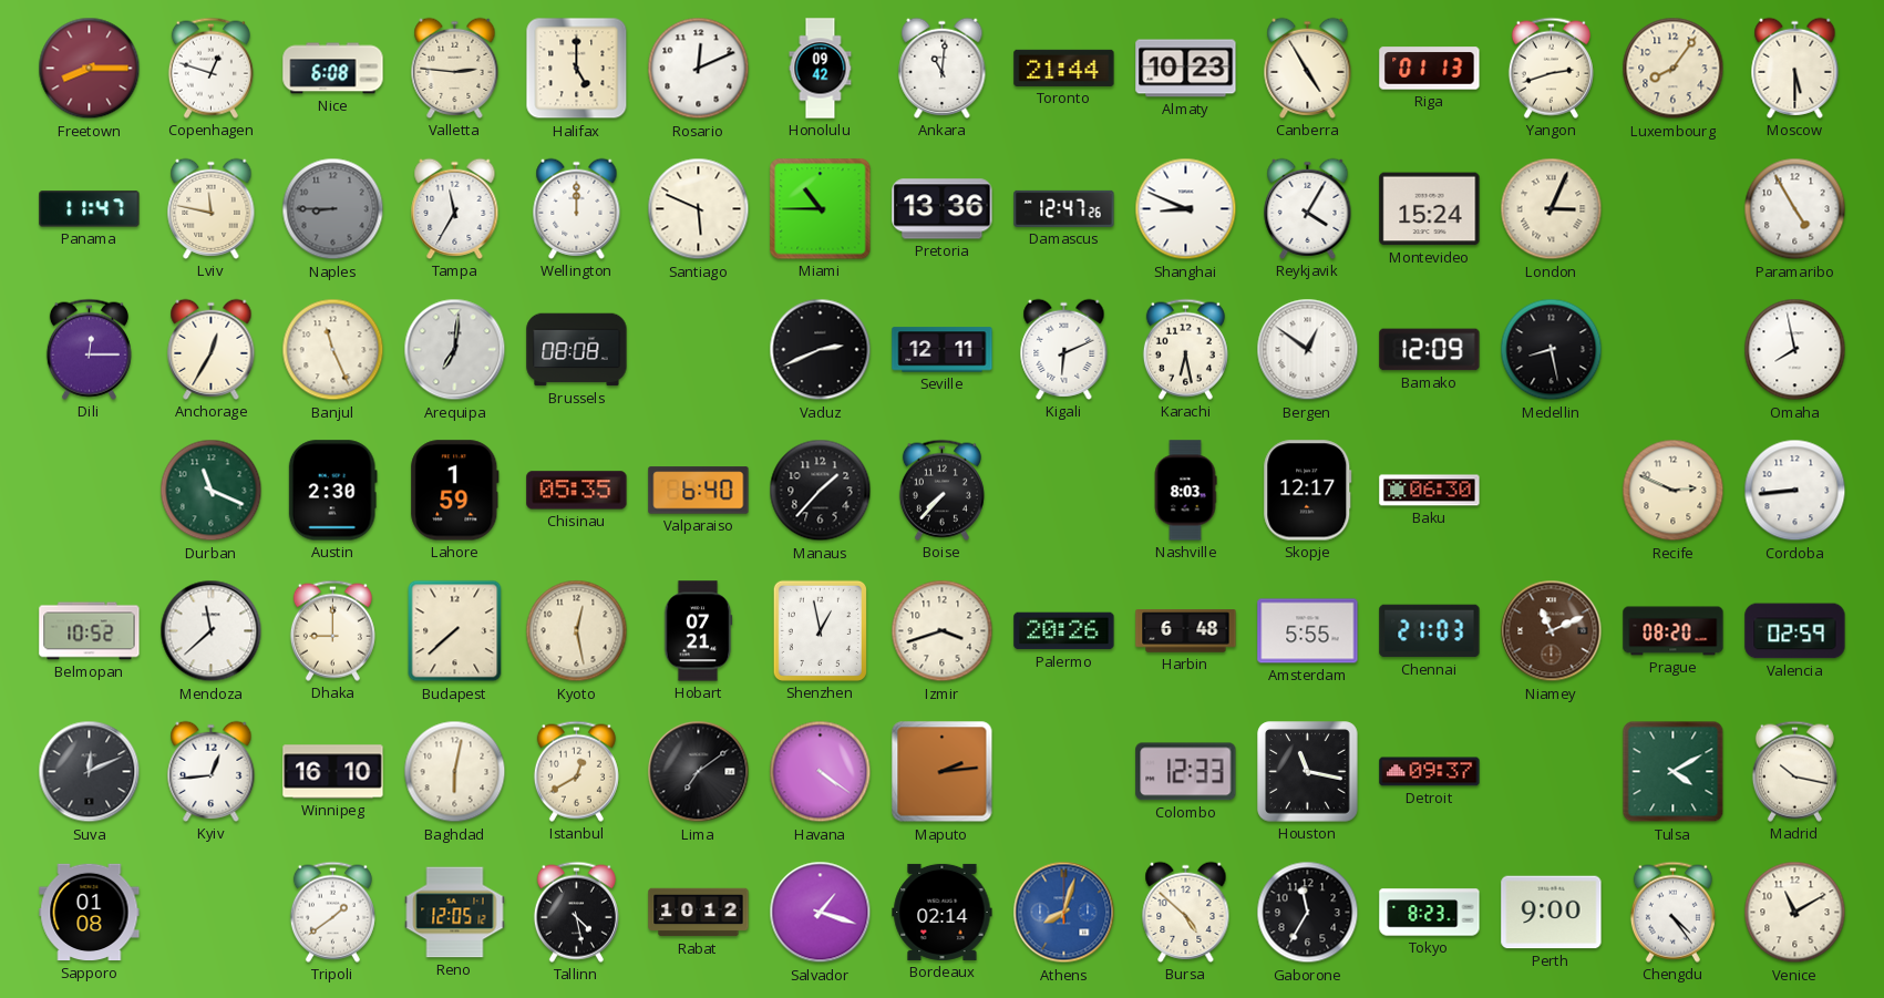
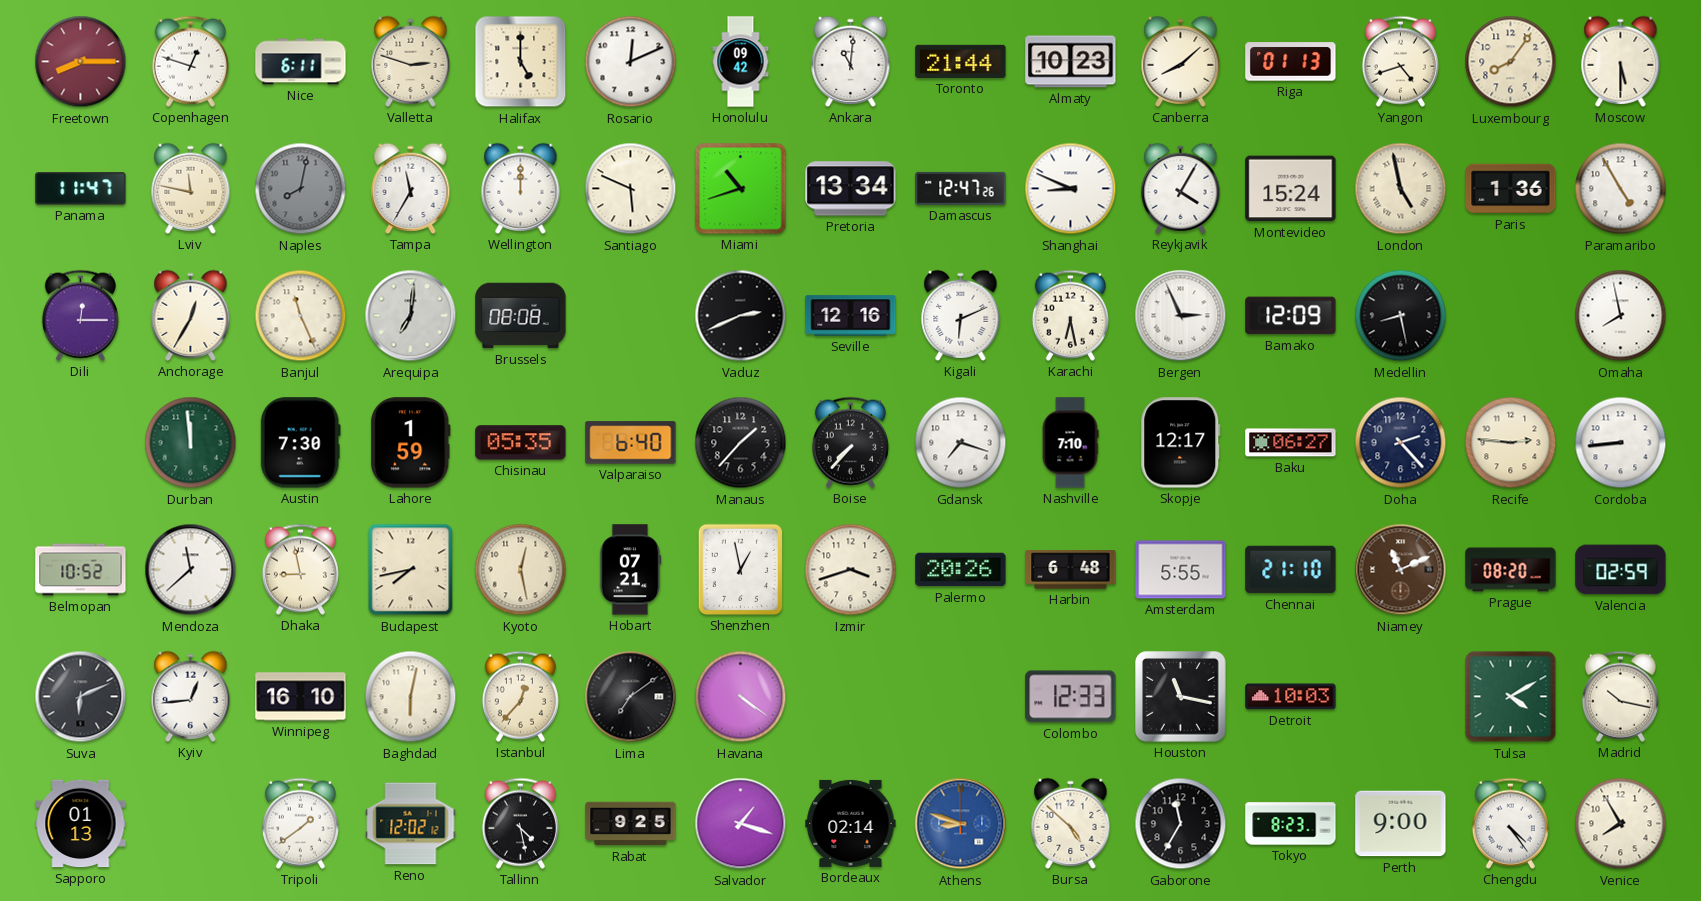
Nice: 6:08 -> 6:11 (301, 62)
Valletta: 2:46 -> 2:48 (411, 61)
Canberra: 4:55 -> 8:08 (1181, 61)
Yangon: 2:42 -> 4:42 (1400, 61)
Naples: 8:45 -> 8:02 (301, 189)
Miami: 10:45 -> 10:42 (741, 189)
Pretoria: 13:36 -> 13:34 (851, 189)
London: 3:04 -> 4:58 (1401, 189)
Paris: none -> 1:36 (1511, 189)
Seville: 12:11 -> 12:16 (851, 316)
Bergen: 12:51 -> 2:56 (1181, 316)
Durban: 11:19 -> 11:59 (191, 443)
Austin: 2:30 -> 7:30 (300, 443)
Gdansk: none -> 7:18 (961, 443)
Nashville: 8:03 -> 7:10 (1070, 443)
Baku: 06:30 -> 06:27 (1291, 443)
Doha: none -> 2:23 (1401, 443)
Recife: 2:49 -> 2:46 (1511, 443)
Dhaka: 9:00 -> 8:58 (300, 569)
Budapest: 7:38 -> 7:43 (411, 570)
Chennai: 21:03 -> 21:10 (1291, 570)
Suva: 12:11 -> 6:11 (81, 697)
Istanbul: 12:40 -> 12:37 (520, 696)
Maputo: 2:14 -> none (943, 772)
Detroit: 09:37 -> 10:03 (1291, 697)
Sapporo: 01:08 -> 01:13 (81, 824)
Reno: 12:05 -> 12:02 (411, 824)
Rabat: 10:12 -> 9:25 (631, 824)
Athens: 8:03 -> 8:48 (961, 824)
Venice: 11:10 -> 7:55 (1621, 824)
